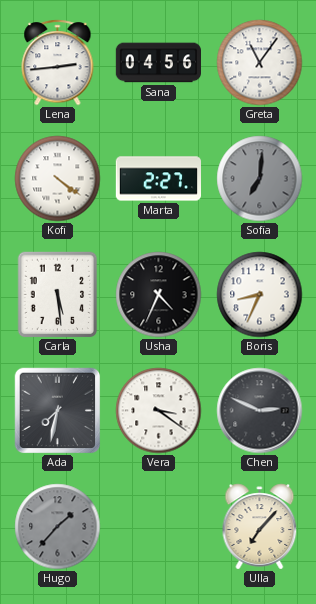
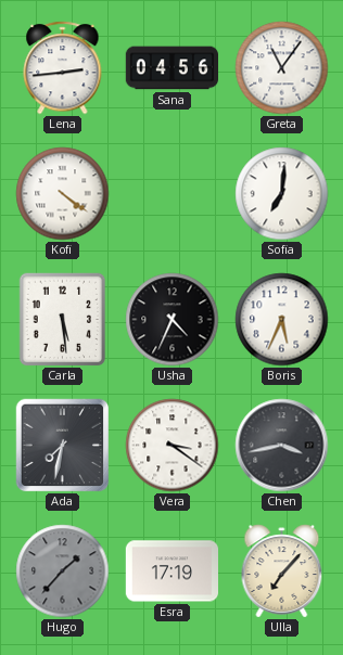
Marta: 2:27 -> none (158, 179)
Sofia dial: grey -> white (282, 194)
Boris: 8:34 -> 5:34 (282, 320)
Chen: 2:49 -> 3:43 (282, 446)
Esra: none -> 17:19 (171, 571)
